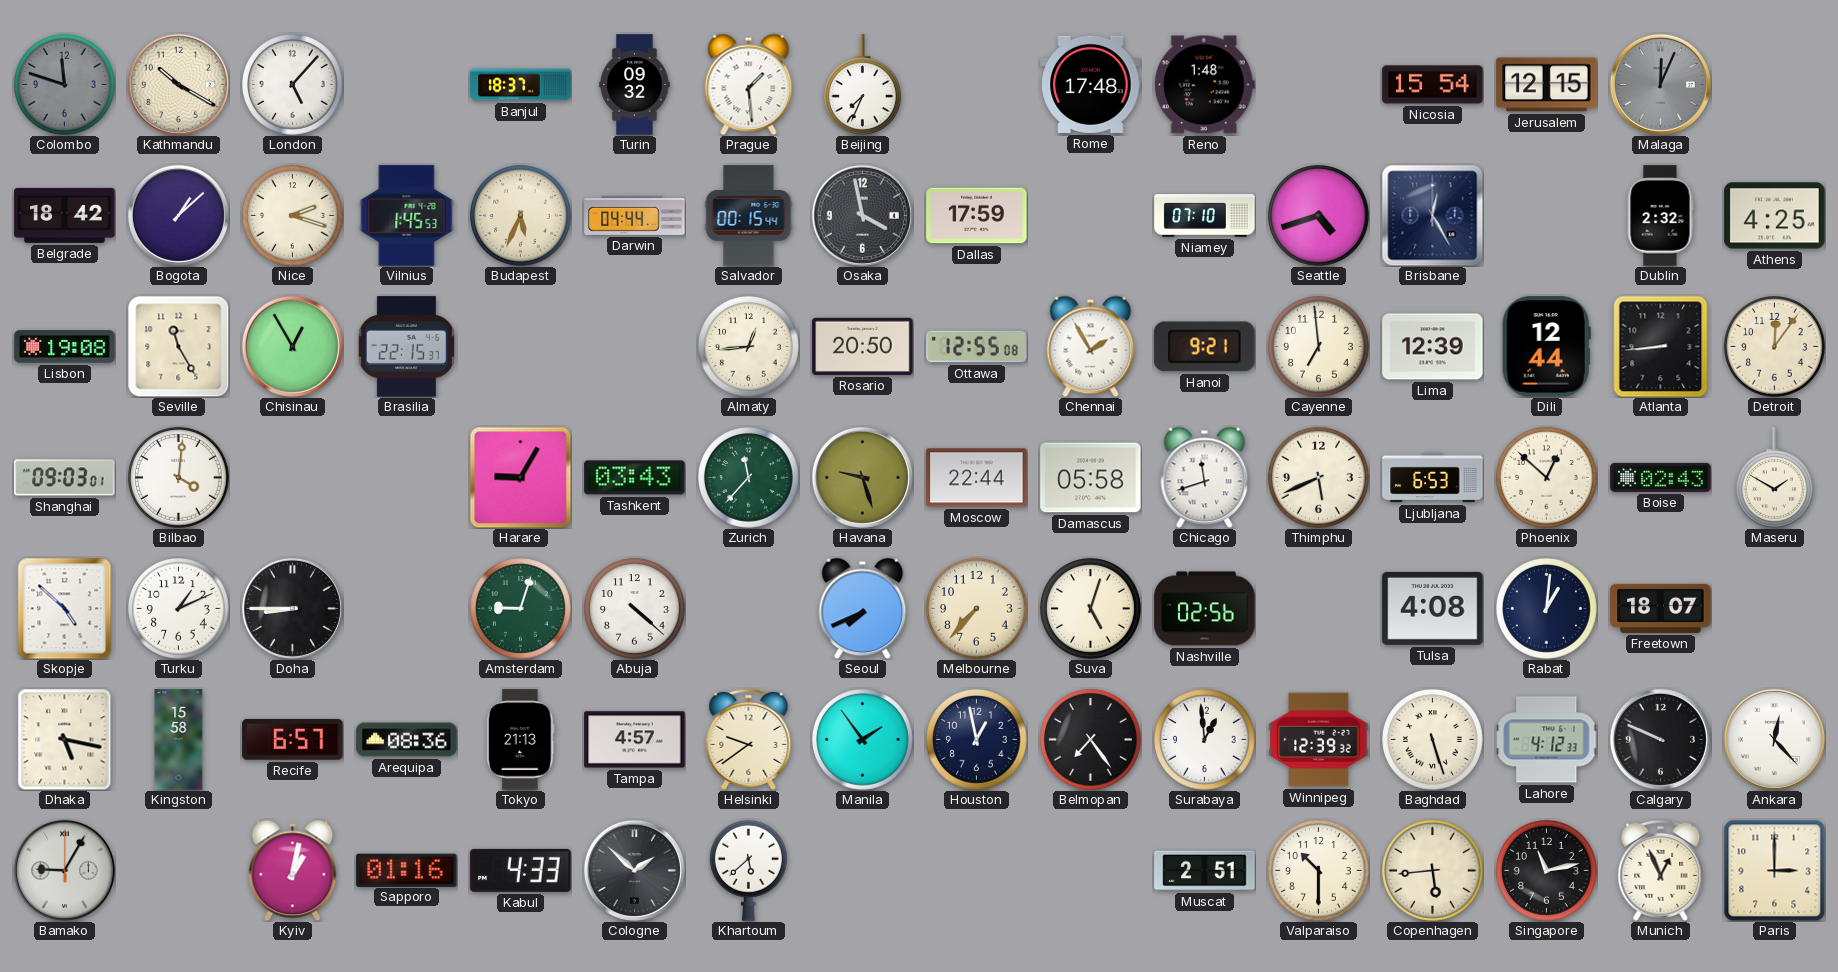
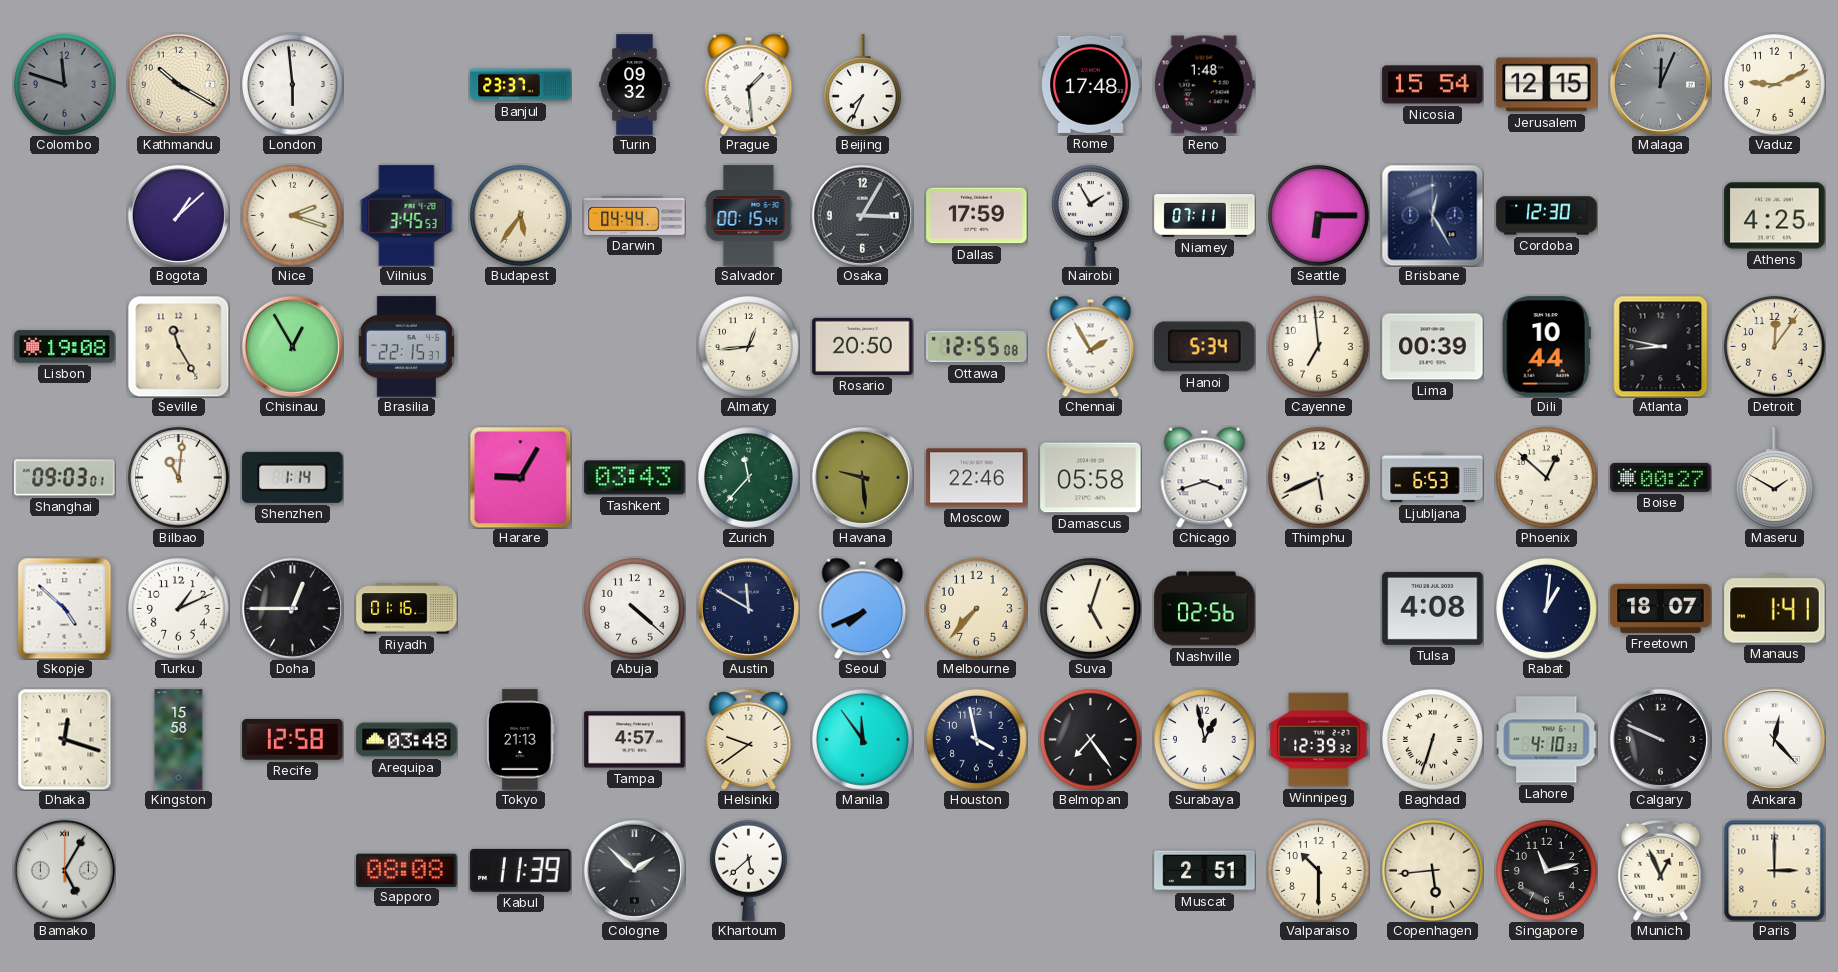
London: 5:07 -> 5:59 (293, 85)
Banjul: 18:37 -> 23:37 (521, 85)
Vaduz: none -> 9:11 (1775, 85)
Belgrade: 18:42 -> none (65, 215)
Vilnius: 1:45 -> 3:45 (407, 216)
Budapest: 5:34 -> 5:36 (521, 216)
Osaka: 3:58 -> 3:05 (862, 215)
Nairobi: none -> 1:55 (1091, 215)
Niamey: 07:10 -> 07:11 (1205, 216)
Seattle: 4:42 -> 6:15 (1319, 216)
Cordoba: none -> 12:30 (1547, 216)
Dublin: 2:32 -> none (1660, 216)
Hanoi: 9:21 -> 5:34 (1205, 347)
Lima: 12:39 -> 00:39 (1433, 347)
Dili: 12:44 -> 10:44 (1546, 347)
Atlanta: 8:44 -> 8:47 (1661, 346)
Bilbao: 4:01 -> 11:01 (179, 478)
Shenzhen: none -> 1:14 (293, 477)
Havana: 9:27 -> 9:29 (862, 477)
Moscow: 22:44 -> 22:46 (977, 478)
Chicago: 11:42 -> 3:42 (1205, 477)
Boise: 02:43 -> 00:27 (1661, 477)
Doha: 8:45 -> 12:45 (292, 608)
Riyadh: none -> 01:16 (407, 609)
Amsterdam: 9:03 -> none (521, 609)
Austin: none -> 11:50 (748, 608)
Manaus: none -> 1:41 (1775, 609)
Dhaka: 5:17 -> 12:18 (65, 739)
Recife: 6:57 -> 12:58 (293, 740)
Arequipa: 08:36 -> 03:48 (407, 740)
Manila: 1:54 -> 11:54 (863, 740)
Houston: 12:58 -> 3:58 (977, 740)
Surabaya: 12:59 -> 12:58 (1205, 740)
Baghdad: 5:27 -> 6:33 (1433, 740)
Lahore: 4:12 -> 4:10 (1547, 740)
Bamako: 9:05 -> 5:05 (64, 870)
Kyiv: 1:02 -> none (293, 870)
Sapporo: 01:16 -> 08:08 (407, 870)
Kabul: 4:33 -> 11:39 (521, 870)
